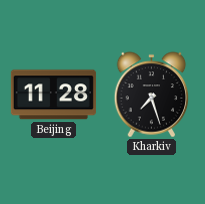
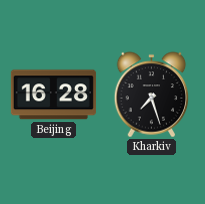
Beijing: 11:28 -> 16:28 (53, 95)
